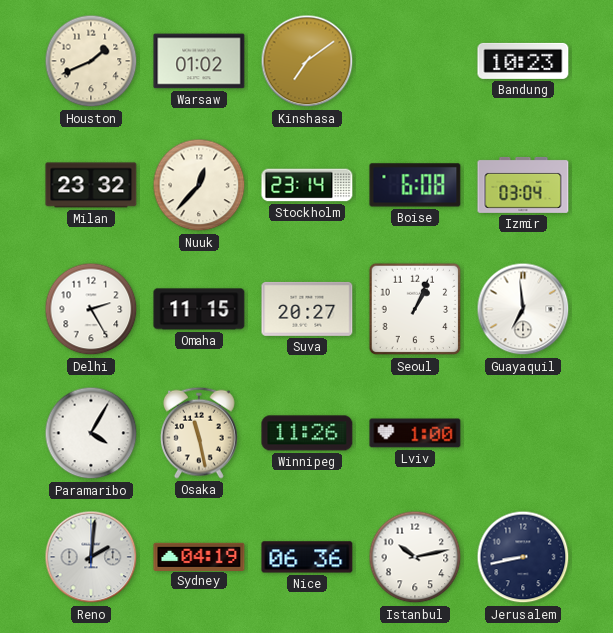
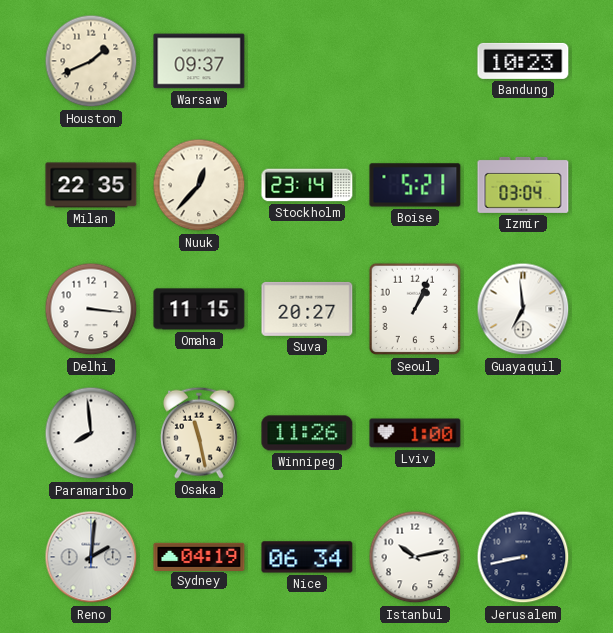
Warsaw: 01:02 -> 09:37 (199, 61)
Kinshasa: 7:09 -> none (307, 61)
Milan: 23:32 -> 22:35 (91, 185)
Boise: 6:08 -> 5:21 (415, 185)
Delhi: 2:25 -> 3:16 (91, 309)
Paramaribo: 4:05 -> 7:59 (91, 433)
Nice: 06:36 -> 06:34 (307, 557)
